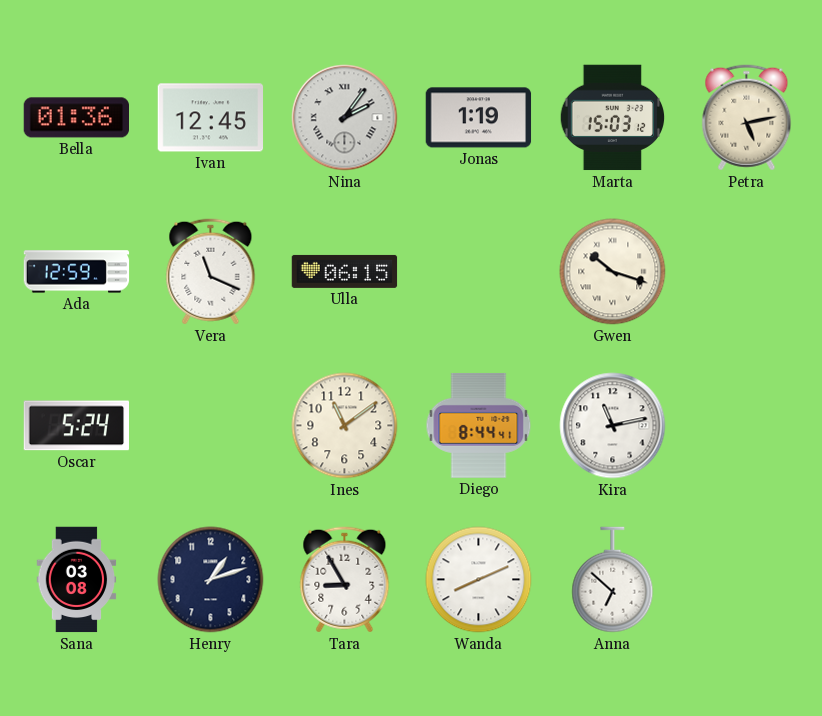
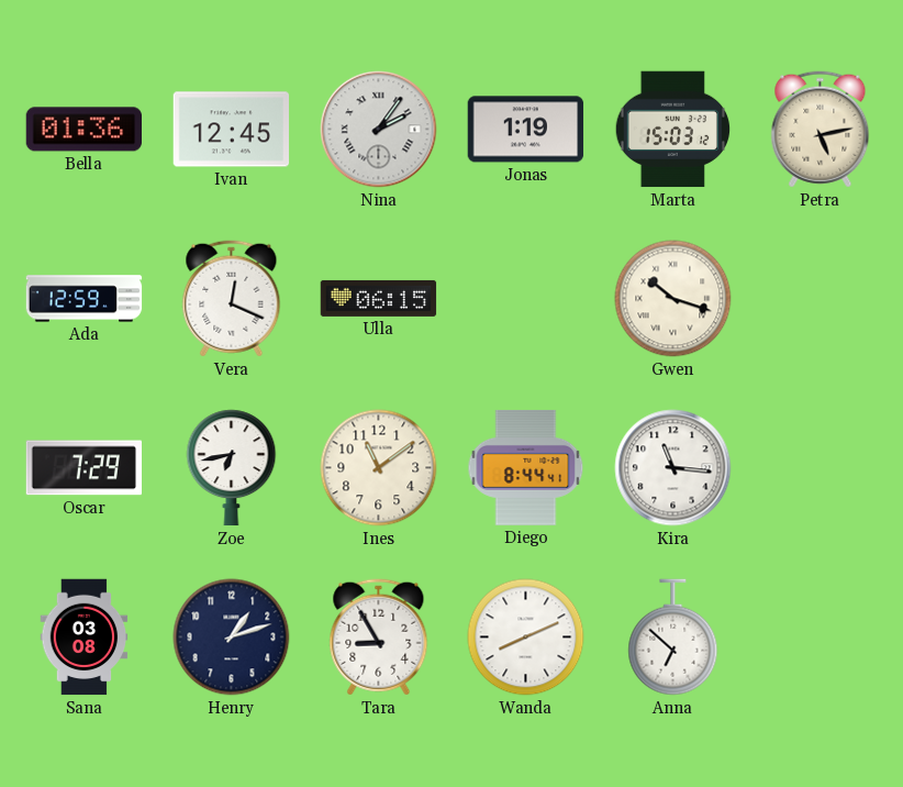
Vera: 11:19 -> 12:19 (232, 299)
Oscar: 5:24 -> 7:29 (83, 468)
Zoe: none -> 6:43 (232, 468)
Kira: 11:13 -> 11:16 (673, 468)
